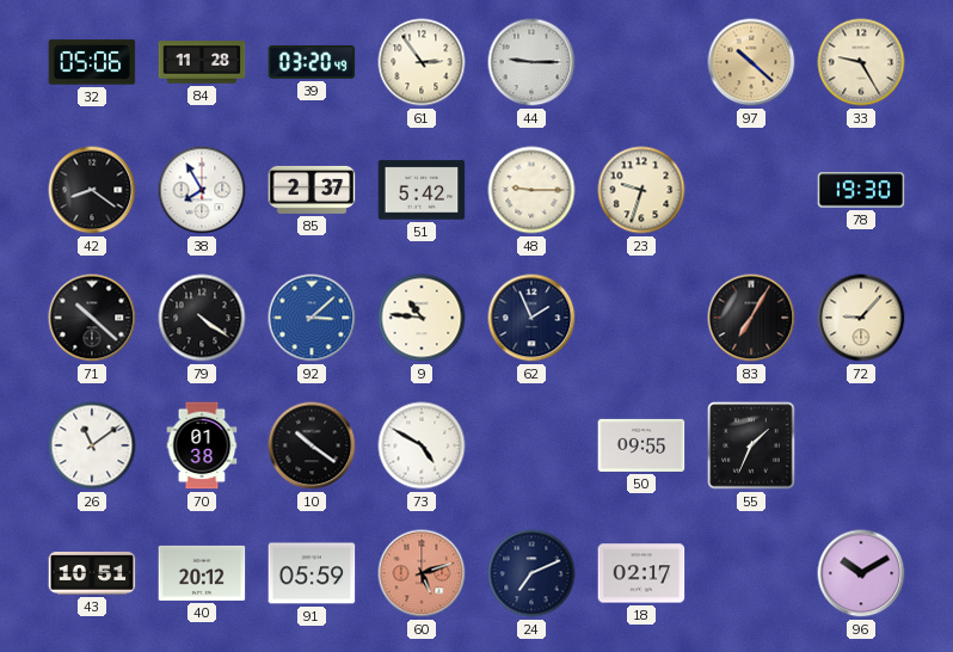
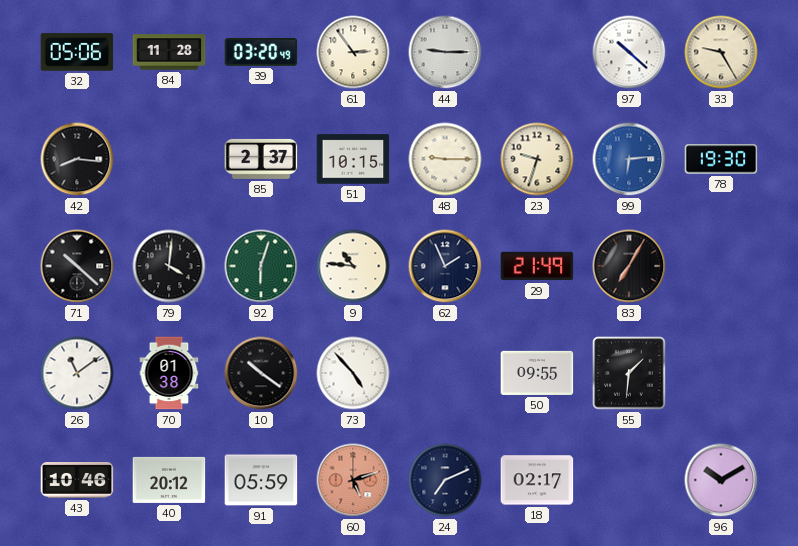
97 dial: champagne -> white (629, 52)
42: 8:21 -> 8:16 (77, 159)
38: 7:55 -> none (202, 190)
51: 5:42 -> 10:15 (353, 159)
99: none -> 6:14 (629, 159)
79: 4:21 -> 4:01 (169, 266)
92: 3:08 -> 6:03 (261, 266)
92 dial: blue -> green (261, 266)
29: none -> 21:49 (537, 266)
72: 9:07 -> none (861, 318)
73: 4:50 -> 4:53 (353, 373)
55: 1:34 -> 1:31 (629, 373)
43: 10:51 -> 10:46 (77, 481)
